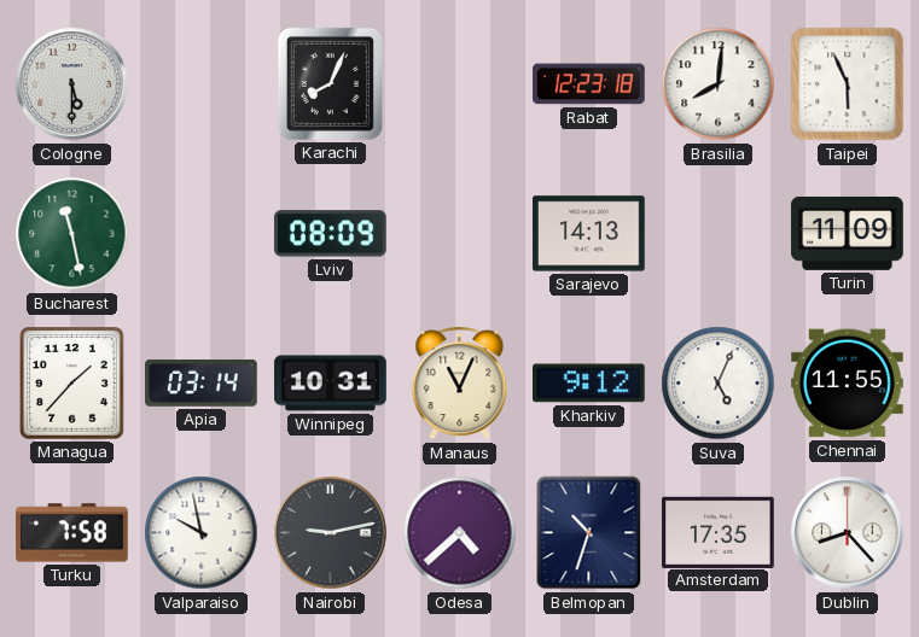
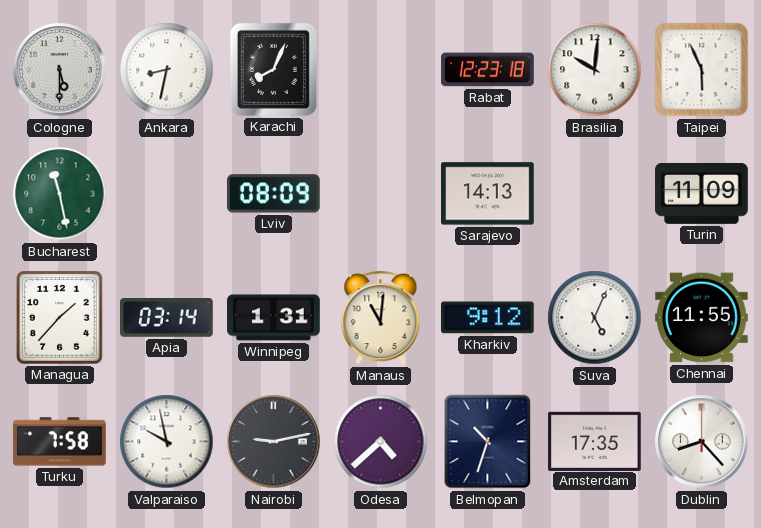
Ankara: none -> 8:32 (167, 70)
Brasilia: 8:01 -> 10:01 (595, 70)
Winnipeg: 10:31 -> 1:31 (274, 318)
Manaus: 11:04 -> 11:01 (381, 318)
